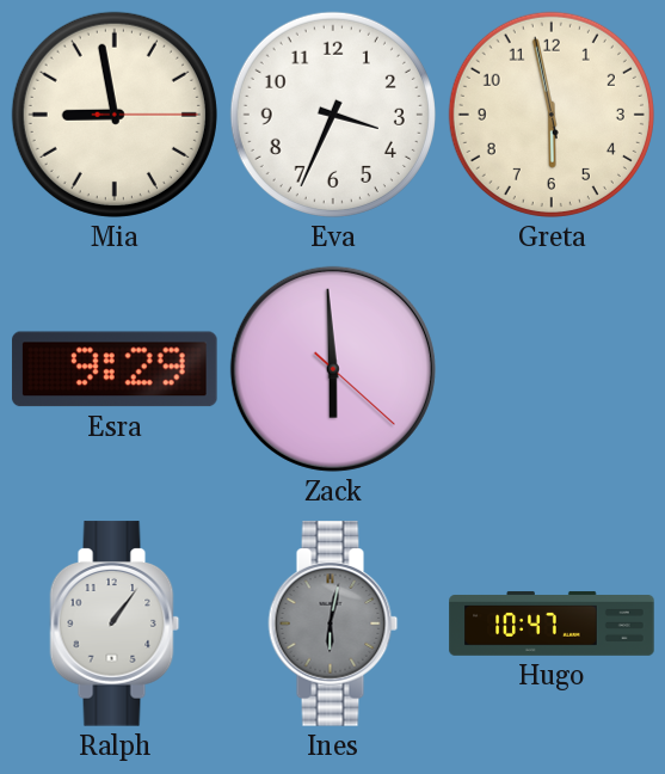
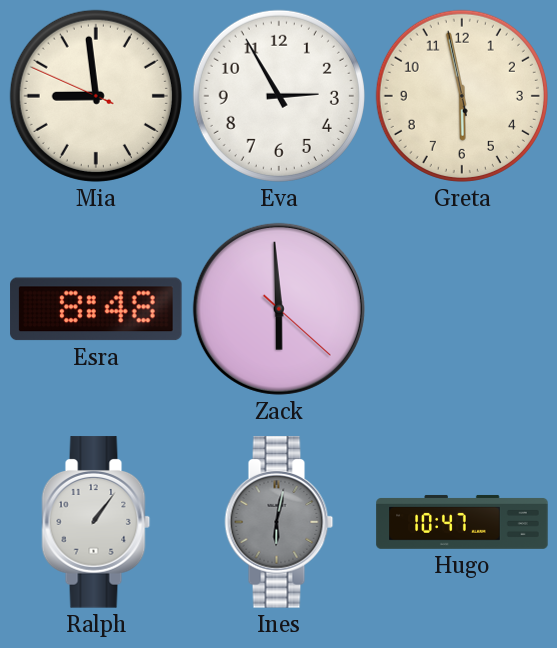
Mia: 8:58:15 -> 8:58:49 (96, 96)
Eva: 3:34 -> 2:55 (279, 96)
Esra: 9:29 -> 8:48 (96, 309)
